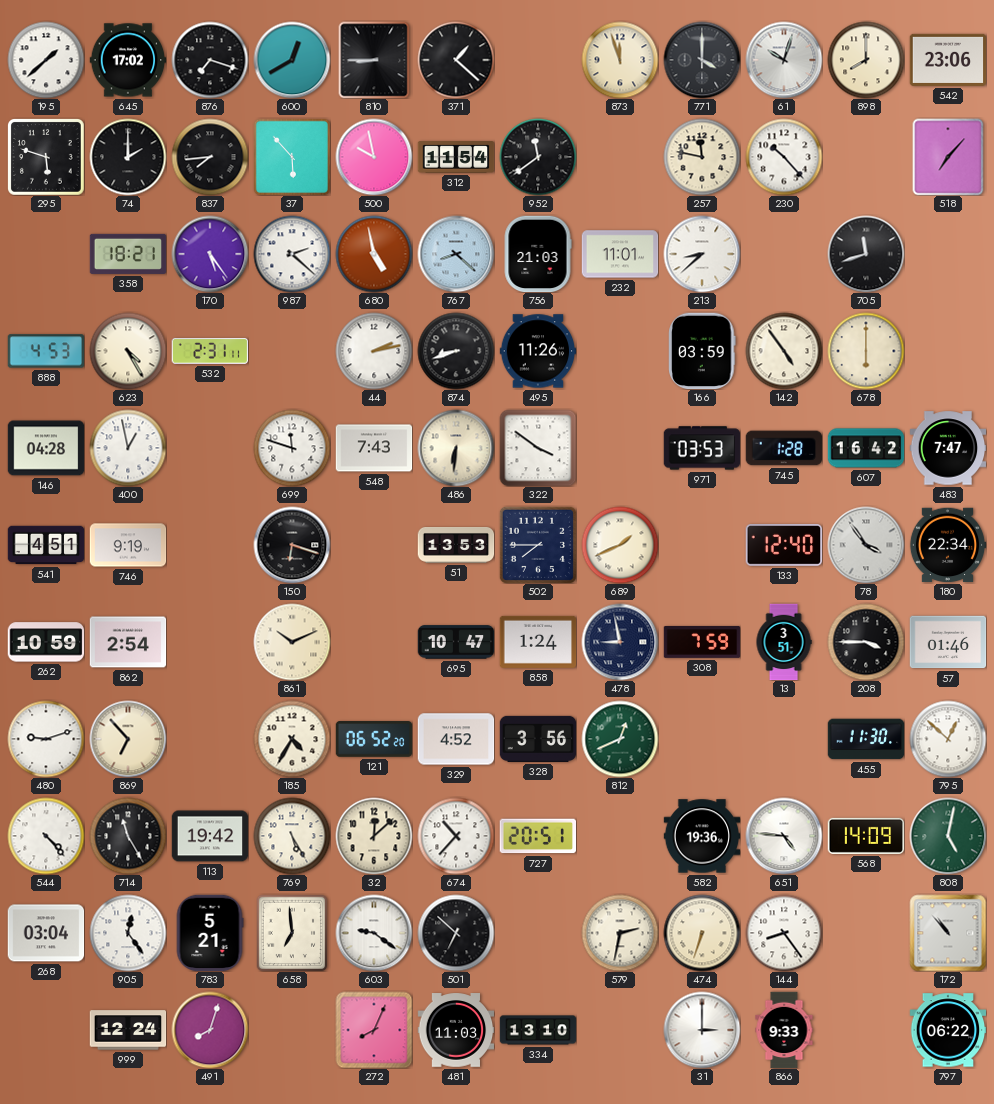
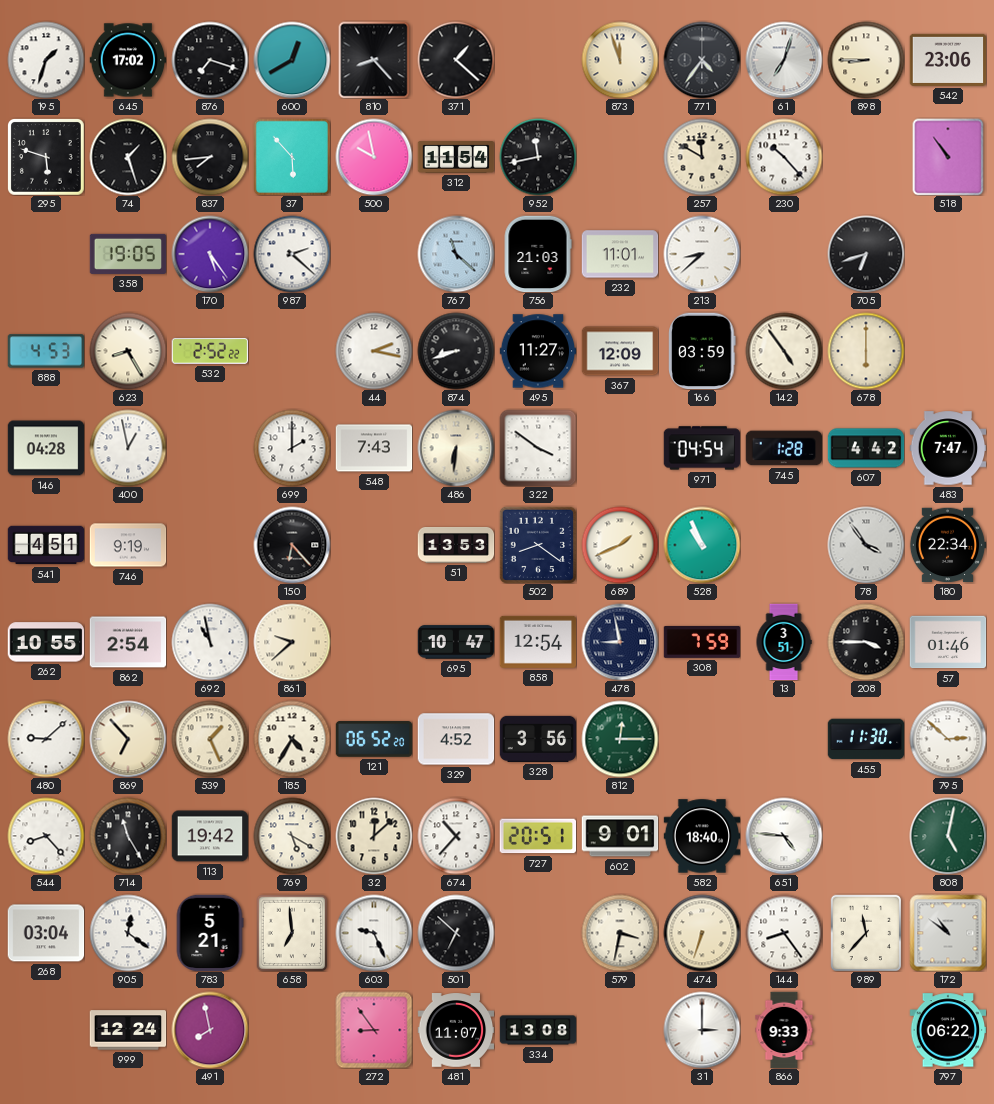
195: 1:38 -> 1:33 (46, 60)
810: 8:45 -> 8:23 (374, 60)
771: 4:00 -> 4:36 (702, 60)
61: 10:03 -> 7:03 (784, 60)
898: 8:00 -> 8:45 (866, 60)
74: 2:00 -> 1:27 (128, 157)
952: 11:39 -> 11:43 (538, 157)
257: 11:47 -> 11:50 (702, 157)
518: 7:07 -> 10:54 (948, 157)
358: 18:21 -> 19:05 (128, 254)
680: 4:58 -> none (374, 254)
767: 8:22 -> 11:22 (456, 254)
705: 11:42 -> 6:42 (866, 254)
623: 4:25 -> 8:25 (128, 351)
532: 2:31 -> 2:52 (210, 351)
44: 2:13 -> 2:17 (374, 351)
495: 11:26 -> 11:27 (538, 351)
367: none -> 12:09 (620, 351)
699: 11:48 -> 2:00 (292, 448)
971: 03:53 -> 04:54 (702, 448)
607: 16:42 -> 4:42 (866, 448)
150: 6:18 -> 6:23 (292, 545)
502: 7:45 -> 8:21 (538, 545)
528: none -> 10:56 (702, 545)
133: 12:40 -> none (784, 546)
262: 10:59 -> 10:55 (46, 642)
692: none -> 10:58 (210, 642)
861: 10:11 -> 9:38 (292, 642)
858: 1:24 -> 12:54 (538, 642)
480: 9:12 -> 9:08 (46, 739)
539: none -> 1:26 (210, 739)
812: 12:41 -> 12:15 (620, 739)
795: 12:52 -> 2:52 (948, 739)
544: 4:23 -> 8:23 (46, 836)
769: 5:25 -> 5:20 (292, 836)
602: none -> 9:01 (620, 836)
582: 19:36 -> 18:40 (702, 836)
568: 14:09 -> none (866, 836)
905: 12:24 -> 12:21 (128, 933)
603: 9:21 -> 9:26 (374, 933)
579: 2:32 -> 3:32 (620, 933)
989: none -> 11:37 (866, 933)
172: 10:53 -> 10:51 (948, 933)
491: 8:03 -> 7:58 (210, 1030)
272: 8:04 -> 8:54 (374, 1030)
481: 11:03 -> 11:07 (456, 1030)
334: 13:10 -> 13:08 (538, 1030)
